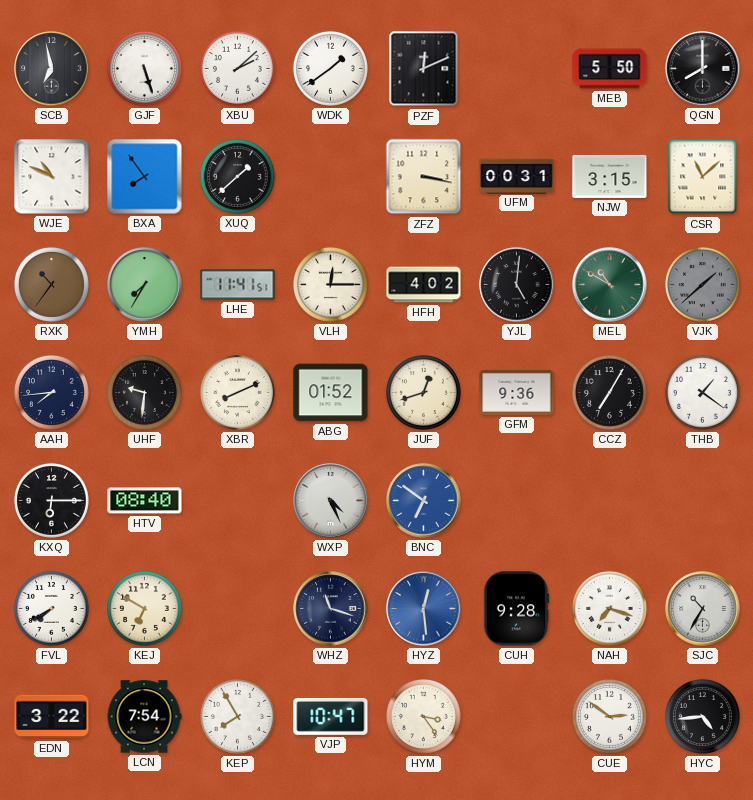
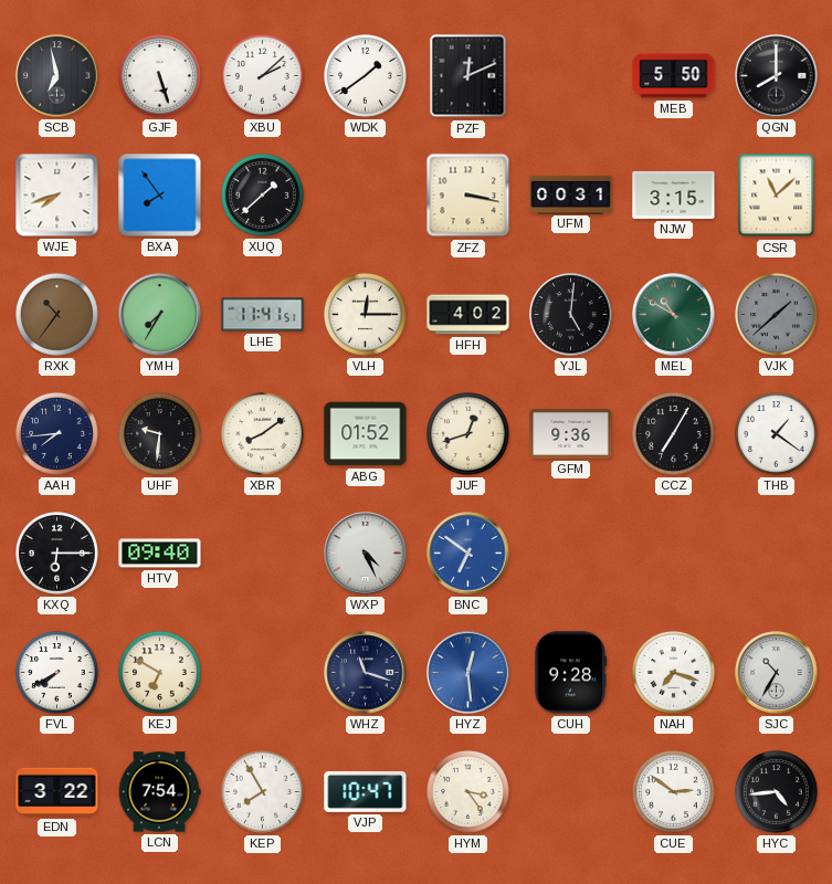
WJE: 10:49 -> 7:42 (57, 196)
XBR: 8:11 -> 8:09 (262, 433)
HTV: 08:40 -> 09:40 (160, 554)
